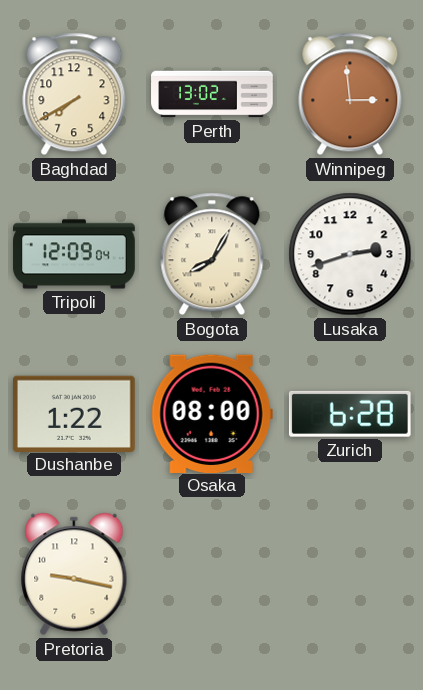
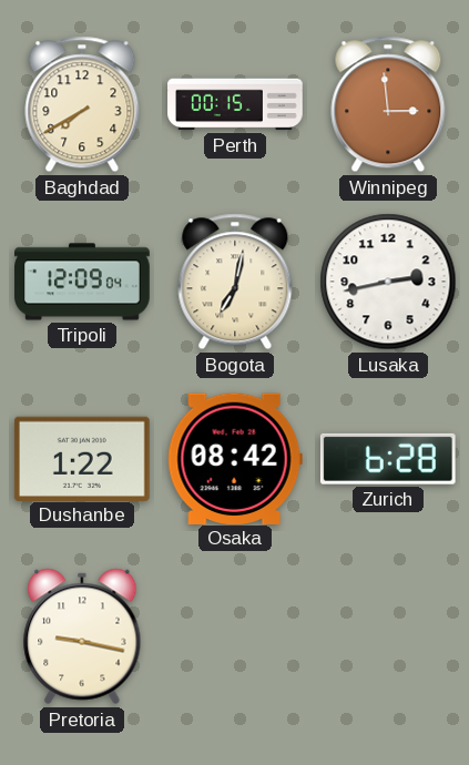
Perth: 13:02 -> 00:15 (235, 104)
Bogota: 8:05 -> 7:02 (235, 282)
Lusaka: 2:42 -> 2:43 (388, 282)
Osaka: 08:00 -> 08:42 (235, 458)
